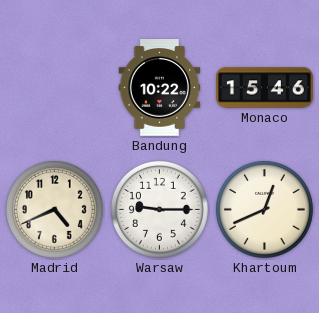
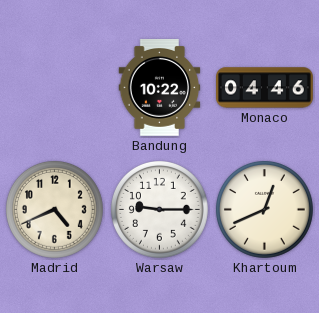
Monaco: 15:46 -> 04:46 (265, 88)
